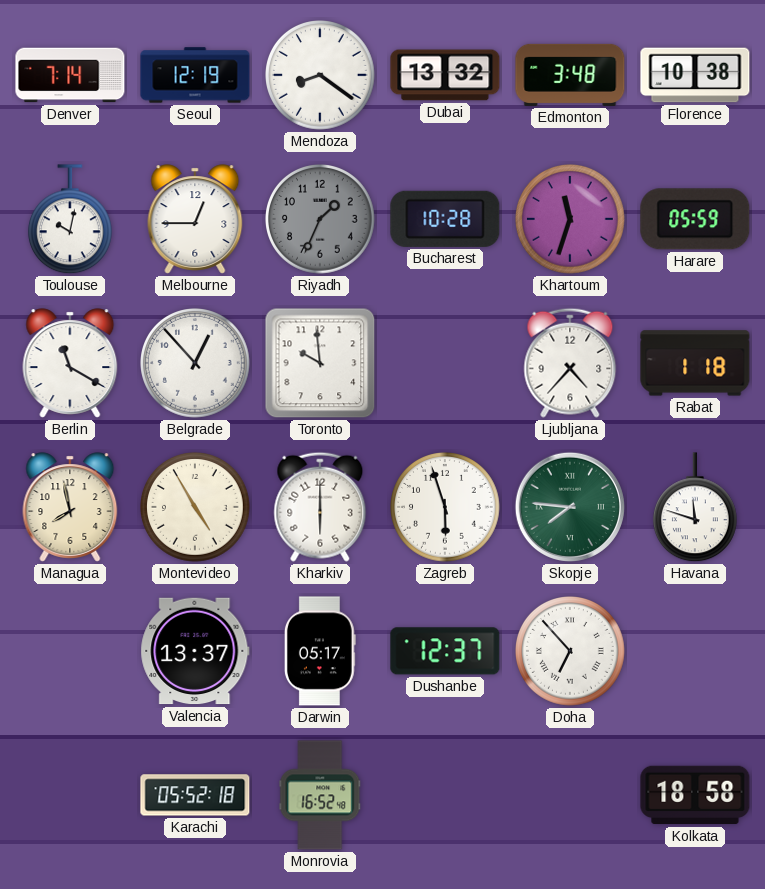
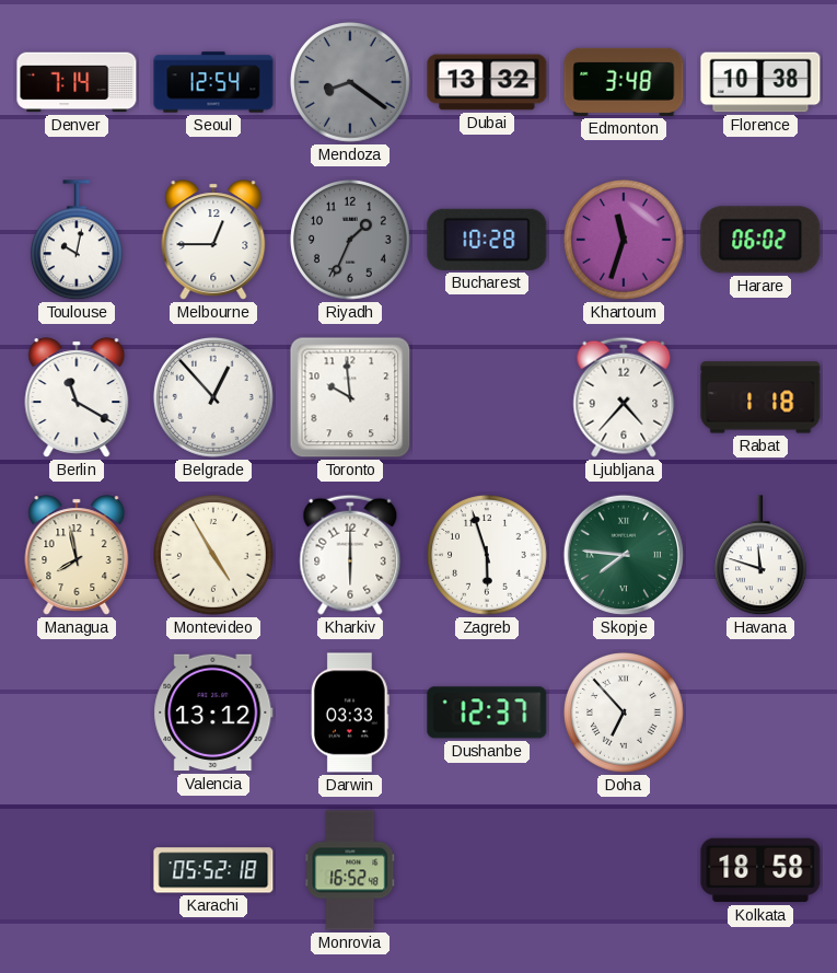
Seoul: 12:19 -> 12:54 (213, 82)
Mendoza dial: white -> grey (351, 83)
Harare: 05:59 -> 06:02 (760, 240)
Valencia: 13:37 -> 13:12 (213, 713)
Darwin: 05:17 -> 03:33 (350, 713)
